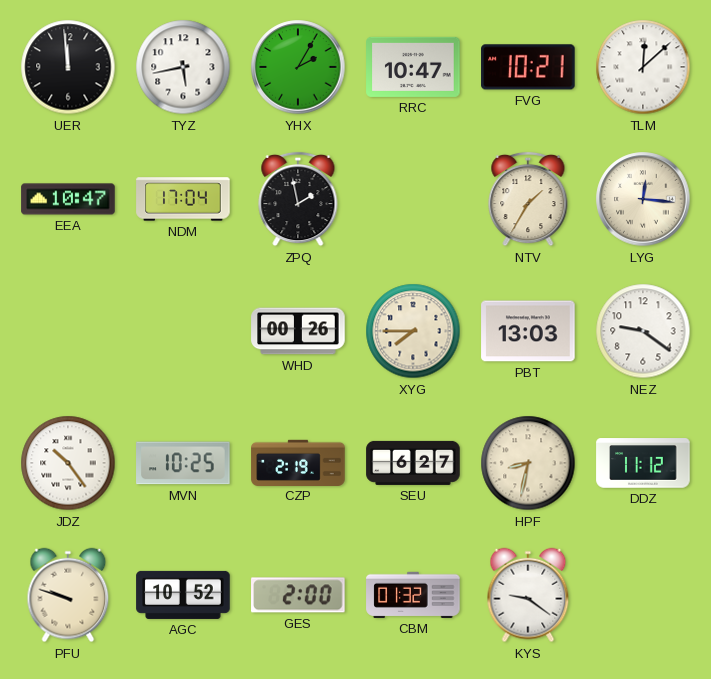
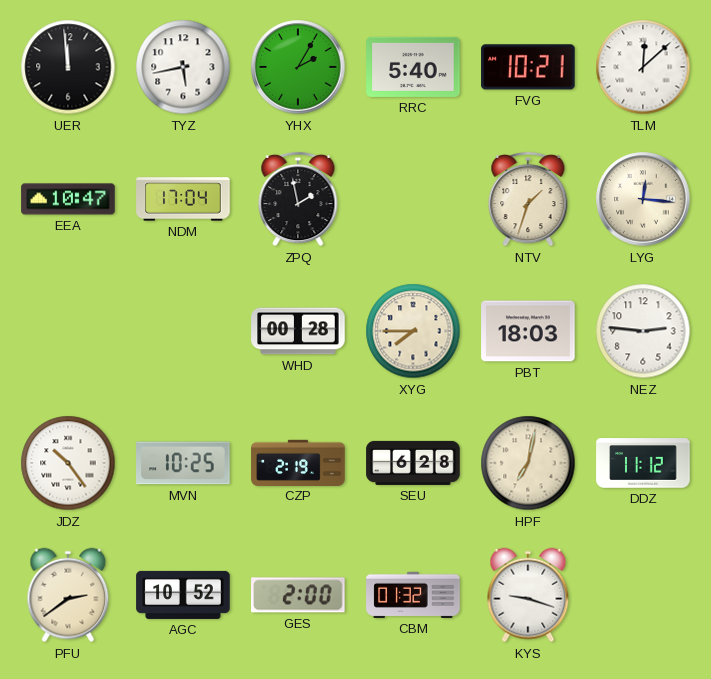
RRC: 10:47 -> 5:40 (413, 67)
NTV: 1:35 -> 1:33 (528, 199)
WHD: 00:26 -> 00:28 (298, 331)
PBT: 13:03 -> 18:03 (528, 331)
NEZ: 9:21 -> 2:46 (643, 331)
SEU: 6:27 -> 6:28 (413, 463)
HPF: 8:32 -> 7:02 (528, 463)
PFU: 9:48 -> 2:39 (68, 595)
KYS: 9:21 -> 9:18 (528, 595)
